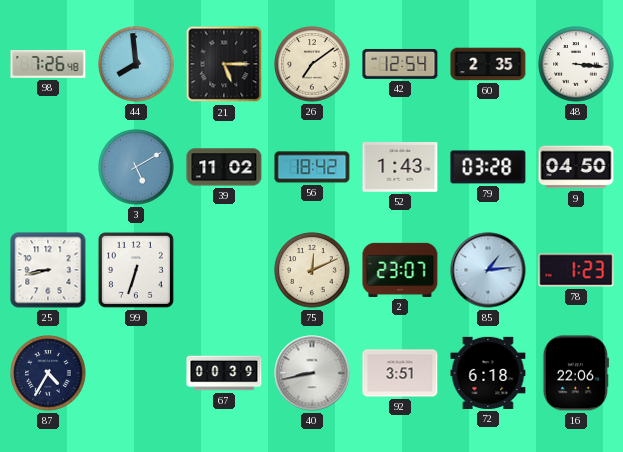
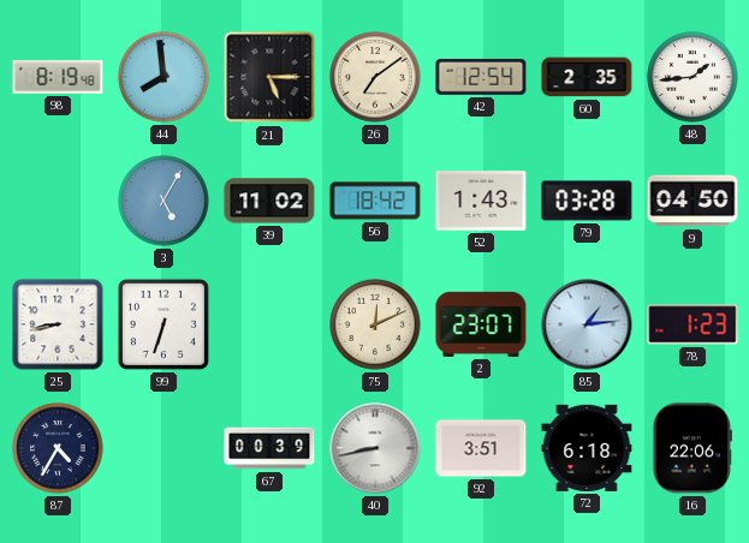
98: 7:26 -> 8:19 (58, 77)
48: 3:16 -> 1:44 (692, 77)
3: 5:10 -> 5:05 (164, 201)
